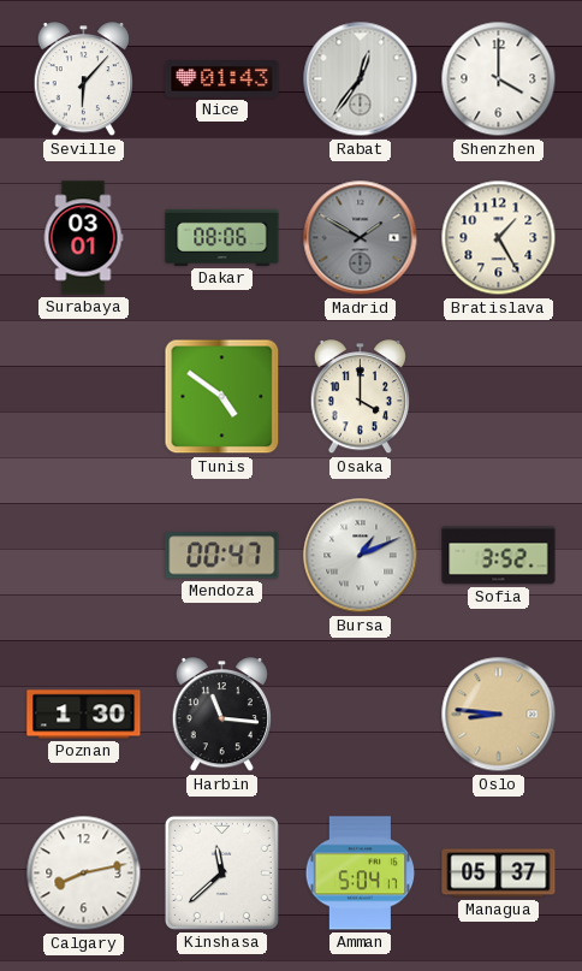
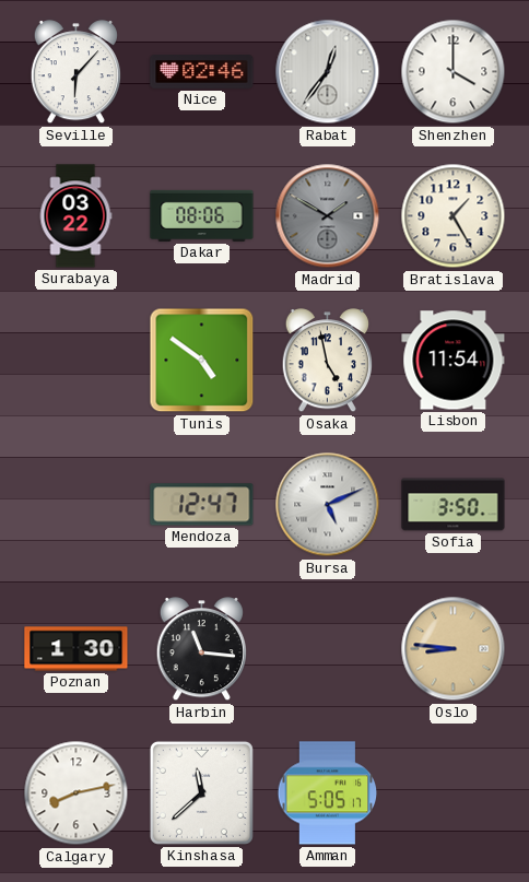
Nice: 01:43 -> 02:46 (202, 72)
Surabaya: 03:01 -> 03:22 (75, 216)
Osaka: 4:00 -> 4:58 (327, 361)
Lisbon: none -> 11:54 (454, 361)
Mendoza: 00:47 -> 12:47 (202, 505)
Bursa: 1:11 -> 5:11 (328, 505)
Sofia: 3:52 -> 3:50 (454, 505)
Amman: 5:04 -> 5:05 (328, 793)
Managua: 05:37 -> none (499, 874)
